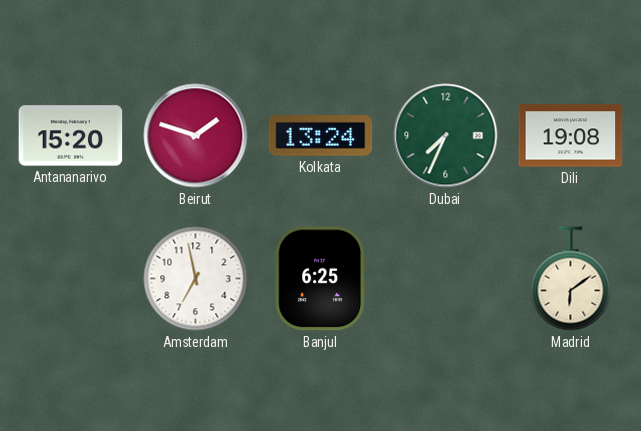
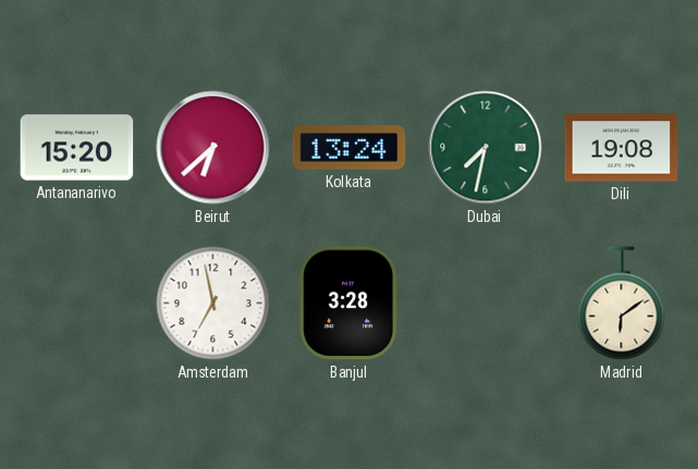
Beirut: 1:48 -> 6:38 (213, 148)
Dubai: 7:34 -> 7:32 (486, 148)
Banjul: 6:25 -> 3:28 (350, 304)
